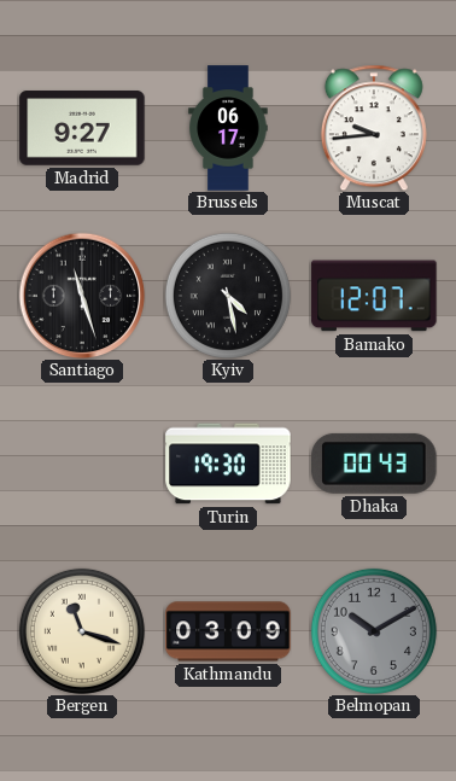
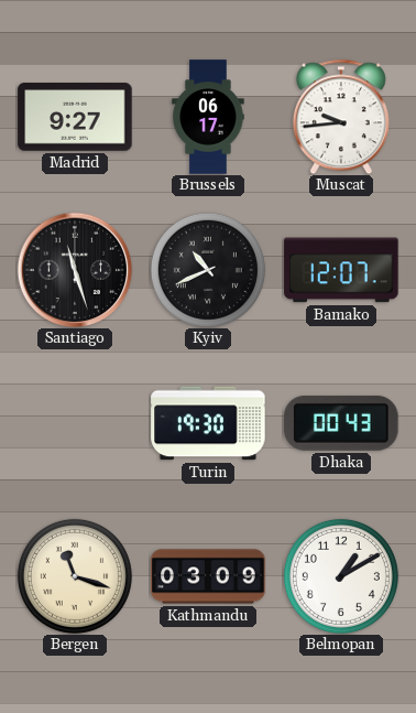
Kyiv: 4:28 -> 10:41 (208, 270)
Belmopan: 10:10 -> 1:10 (341, 576)
Belmopan dial: grey -> white (341, 576)
